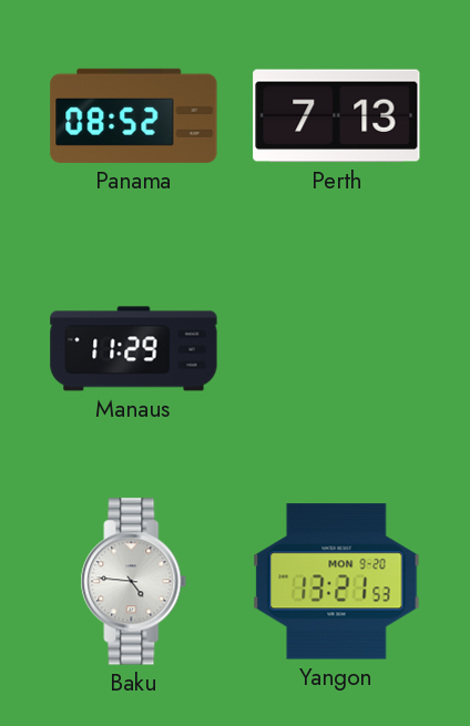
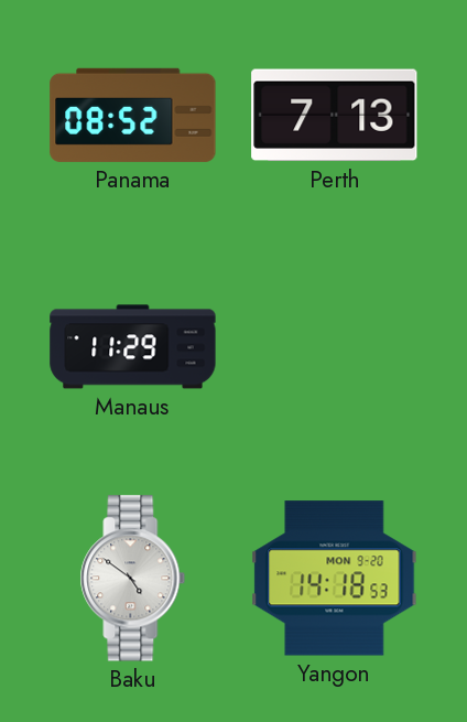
Baku: 4:46 -> 4:51 (133, 579)
Yangon: 13:21 -> 14:18 (335, 579)
